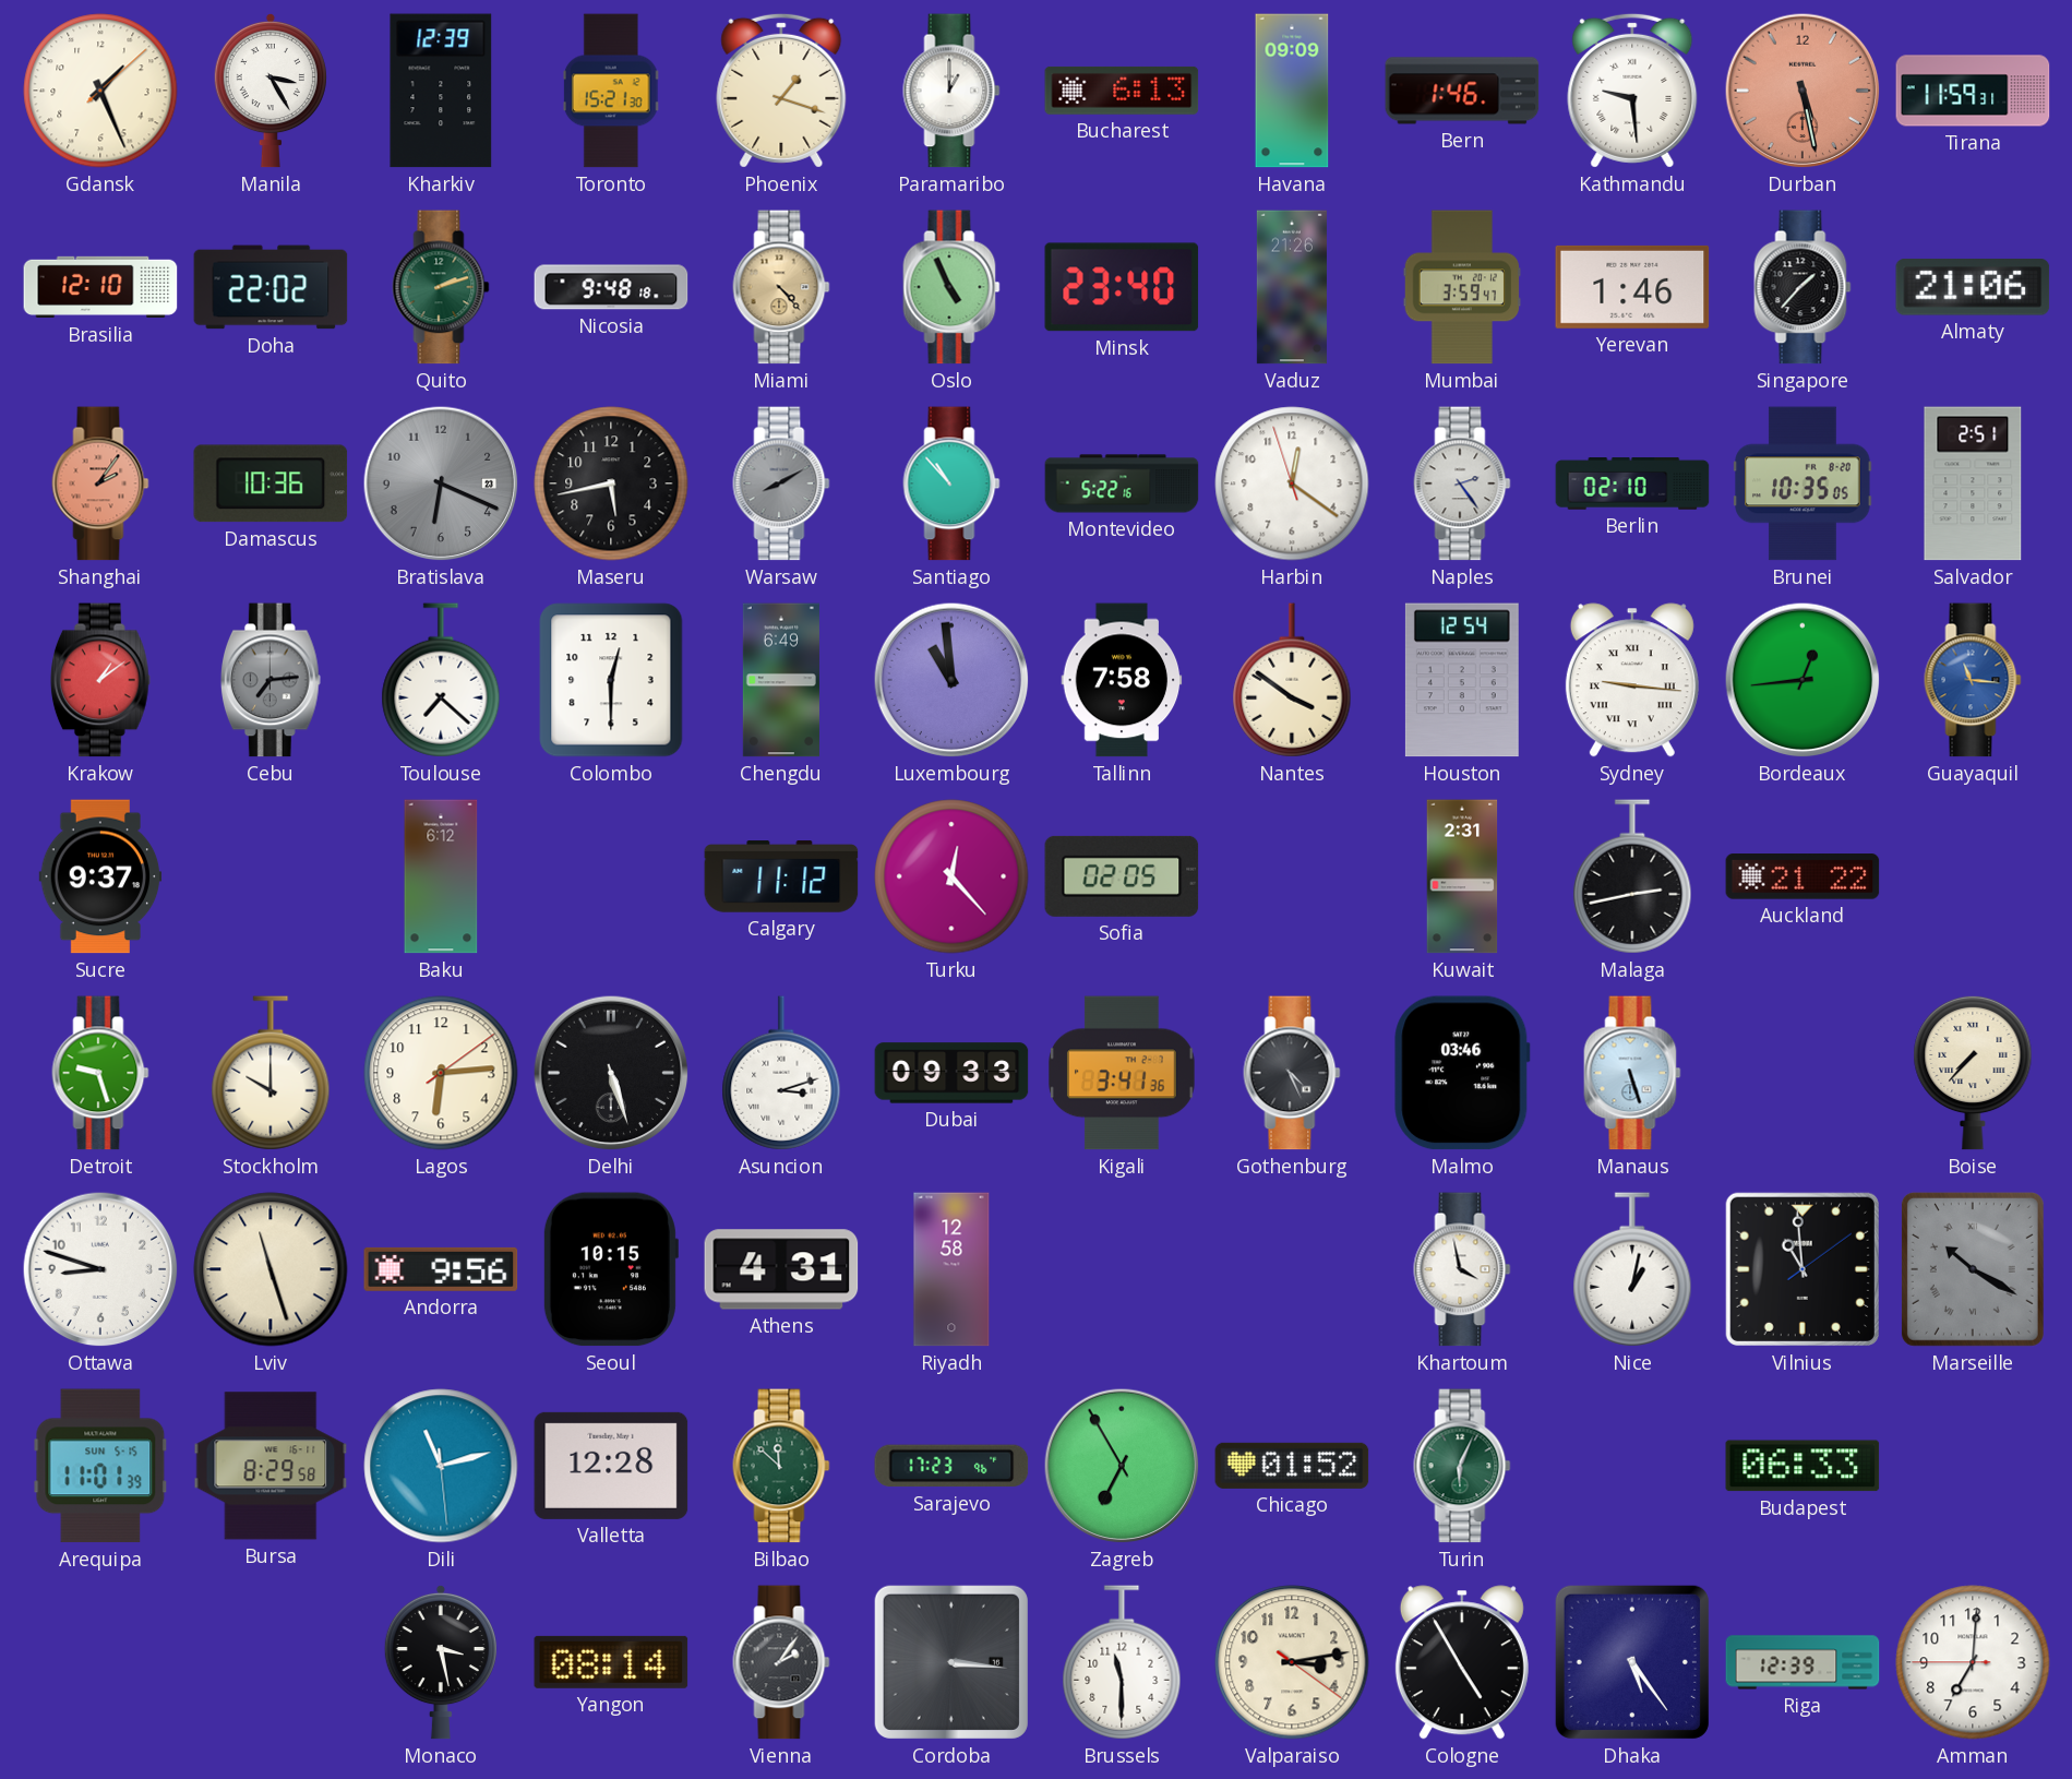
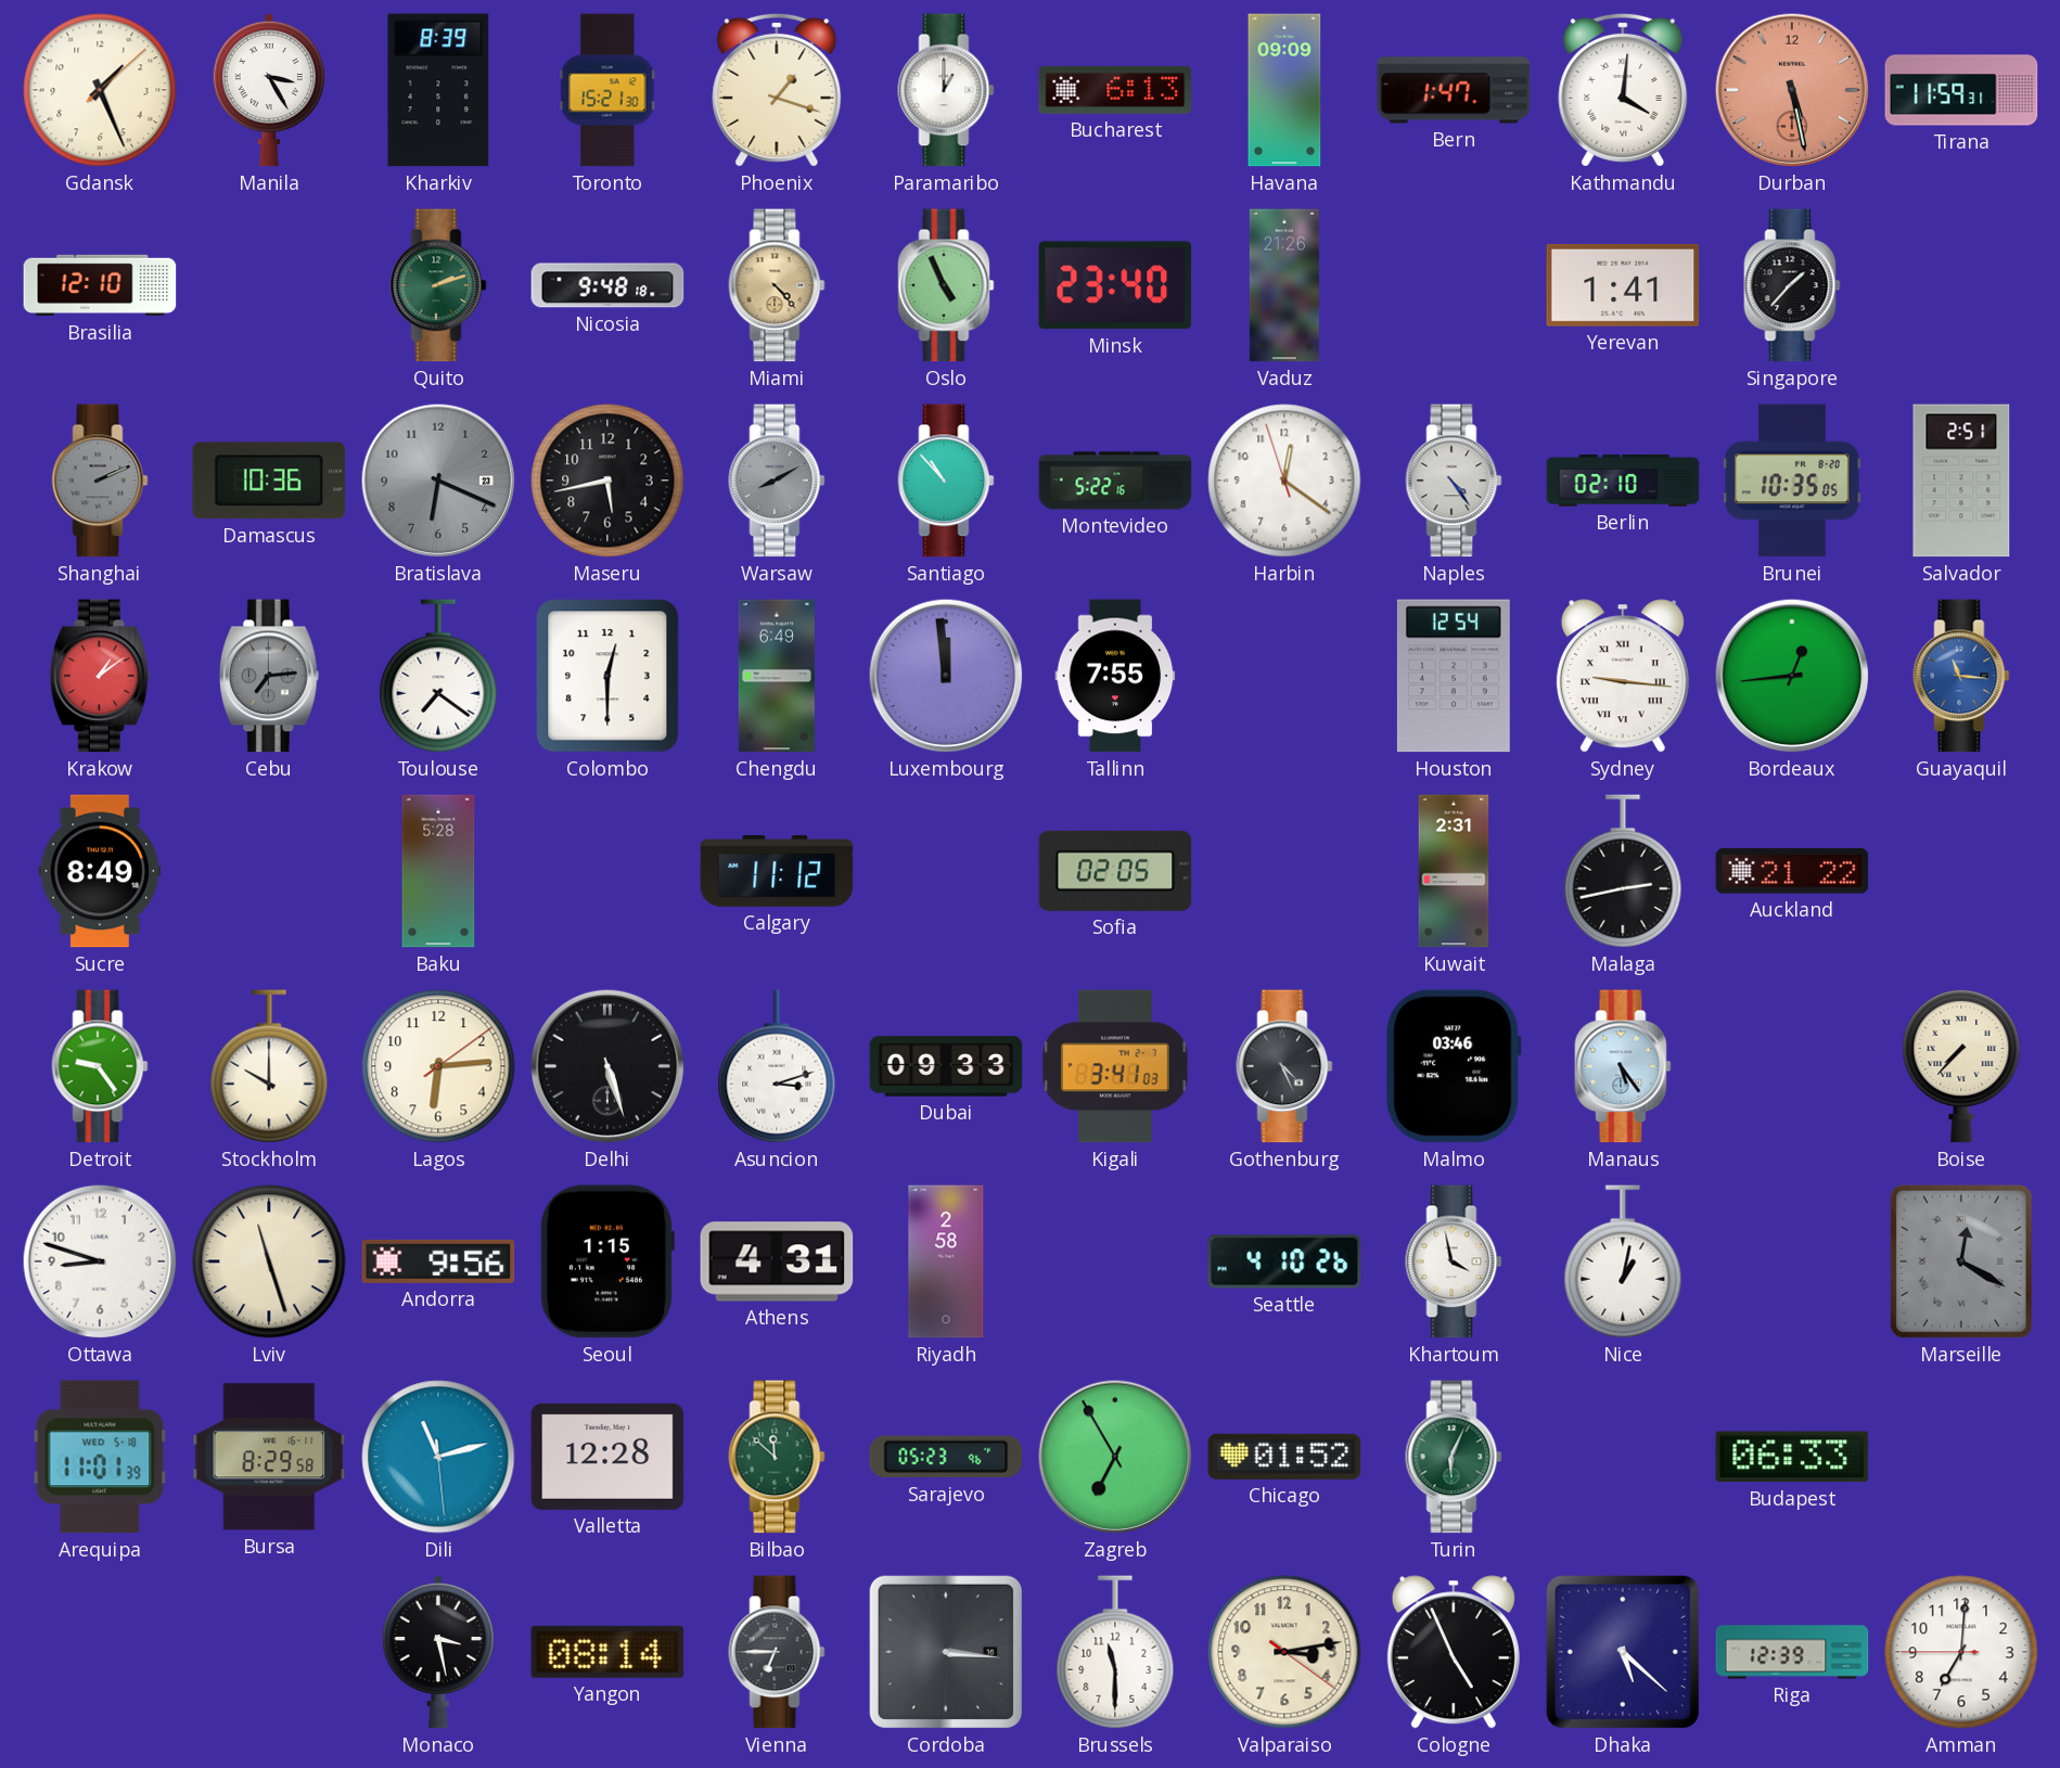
Kharkiv: 12:39 -> 8:39 (438, 90)
Bern: 1:46 -> 1:47 (1454, 90)
Kathmandu: 9:29 -> 4:01 (1623, 90)
Doha: 22:02 -> none (271, 287)
Mumbai: 3:59 -> none (1461, 287)
Yerevan: 1:46 -> 1:41 (1623, 285)
Almaty: 21:06 -> none (1973, 287)
Shanghai: 2:06 -> 2:11 (100, 481)
Shanghai dial: salmon -> grey (100, 481)
Naples: 2:24 -> 4:24 (1454, 481)
Toulouse: 7:22 -> 7:21 (438, 676)
Luxembourg: 10:59 -> 11:59 (946, 676)
Tallinn: 7:58 -> 7:55 (1115, 676)
Nantes: 3:51 -> none (1292, 680)
Sucre: 9:37 -> 8:49 (100, 871)
Baku: 6:12 -> 5:28 (438, 871)
Turku: 12:23 -> none (951, 876)
Detroit: 9:27 -> 9:24 (100, 1066)
Kigali: 3:41:36 -> 3:41:03 (1116, 1066)
Manaus: 5:27 -> 5:24 (1623, 1066)
Seoul: 10:15 -> 1:15 (606, 1261)
Riyadh: 12:58 -> 2:58 (946, 1261)
Seattle: none -> 4:10 (1284, 1261)
Vilnius: 10:59 -> none (1802, 1269)
Marseille: 10:20 -> 12:20 (1961, 1261)
Arequipa date: SUN 5-15 -> WED 5-18 (100, 1457)
Sarajevo: 17:23 -> 05:23 (946, 1457)
Vienna: 2:06 -> 6:45 (777, 1652)
Cologne: 4:55 -> 4:56 (1454, 1652)
Dhaka: 5:24 -> 5:22 (1623, 1652)
